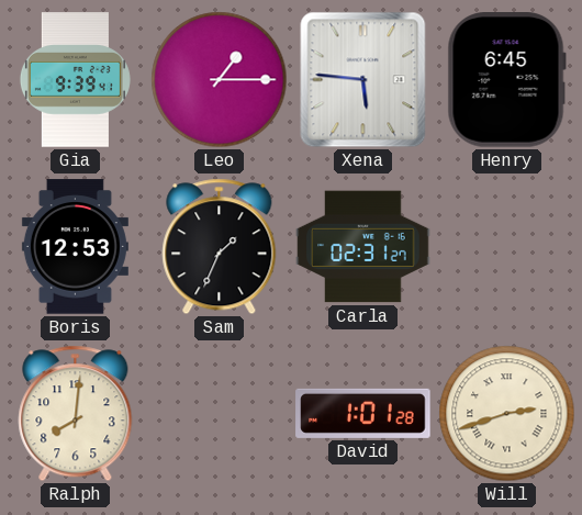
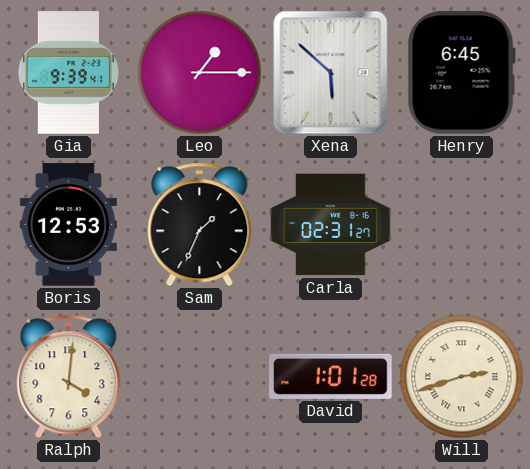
Xena: 5:46 -> 5:52 (331, 73)
Ralph: 8:01 -> 4:01 (69, 377)
